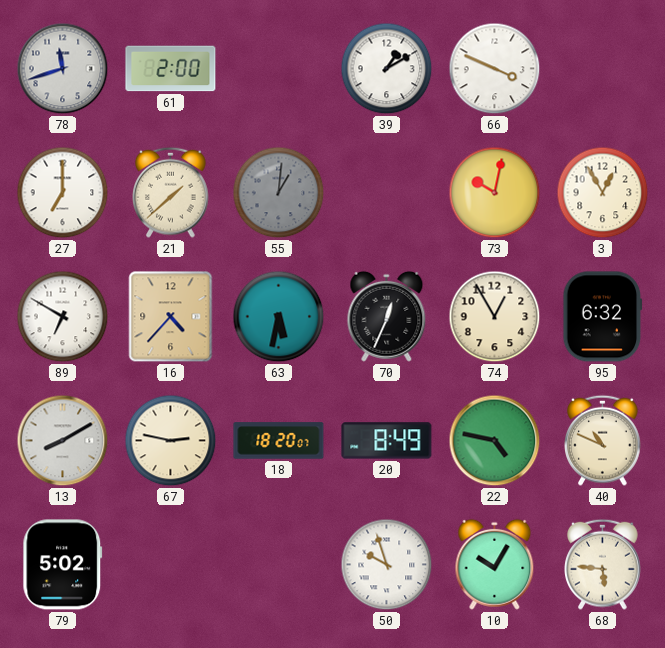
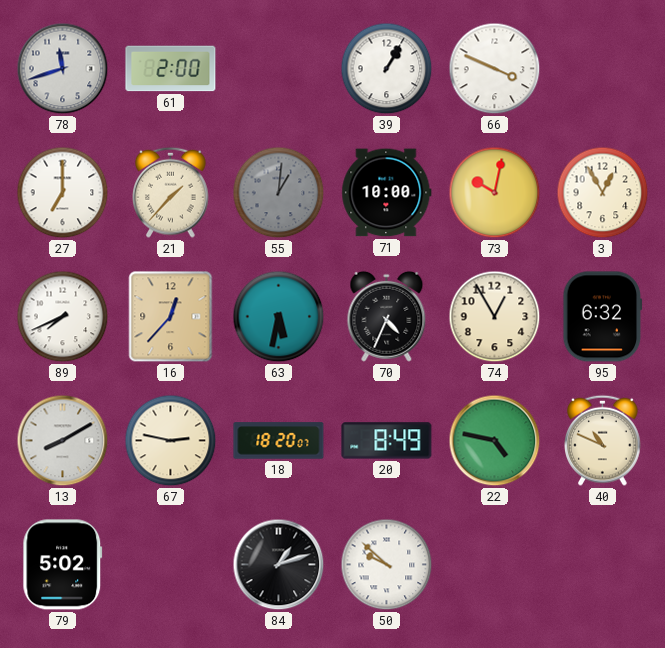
39: 1:10 -> 1:05 (387, 69)
21: 1:38 -> 1:37 (171, 192)
71: none -> 10:00 (387, 193)
89: 6:50 -> 7:41 (63, 317)
16: 4:37 -> 12:37 (171, 317)
70: 12:34 -> 4:34 (387, 316)
84: none -> 1:12 (279, 565)
50: 9:57 -> 9:52 (387, 565)
10: 10:05 -> none (495, 564)
68: 5:46 -> none (603, 564)
